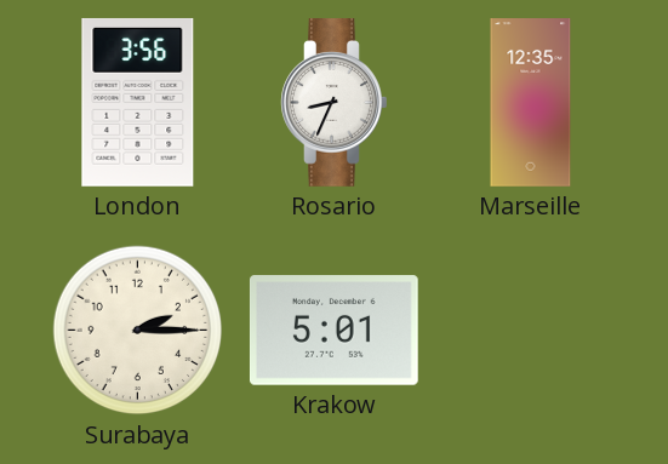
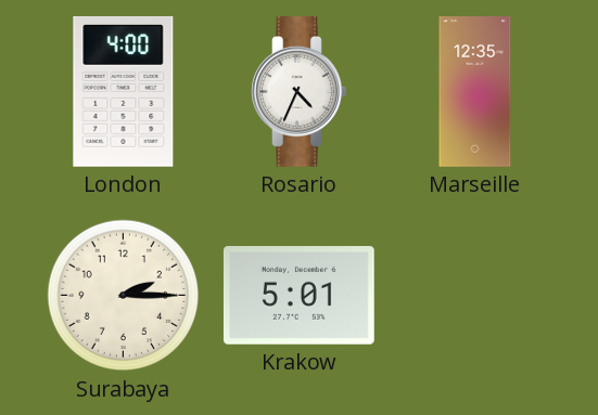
London: 3:56 -> 4:00 (124, 91)
Rosario: 8:34 -> 4:34 (300, 92)
